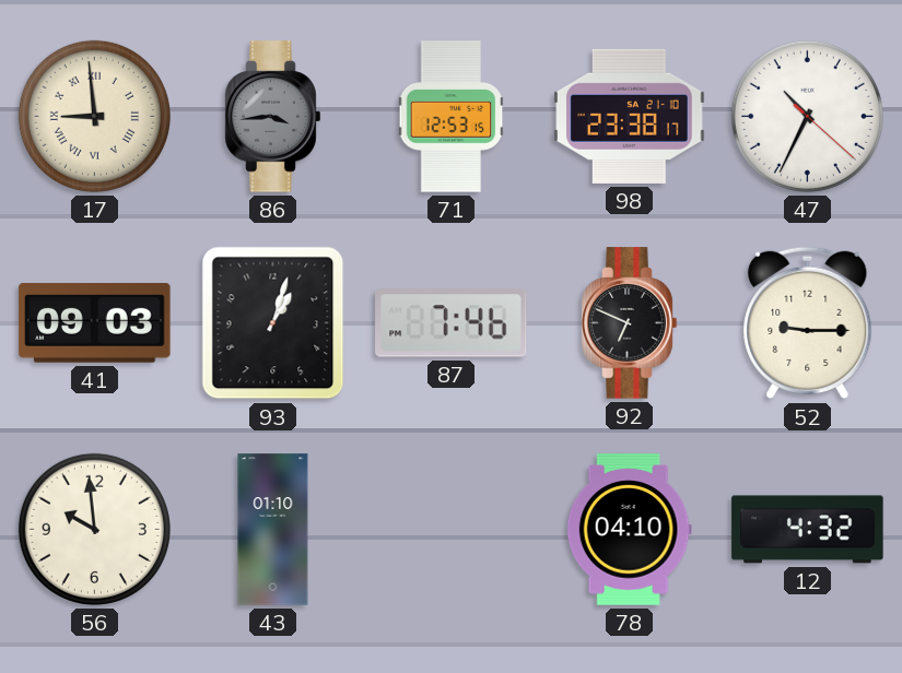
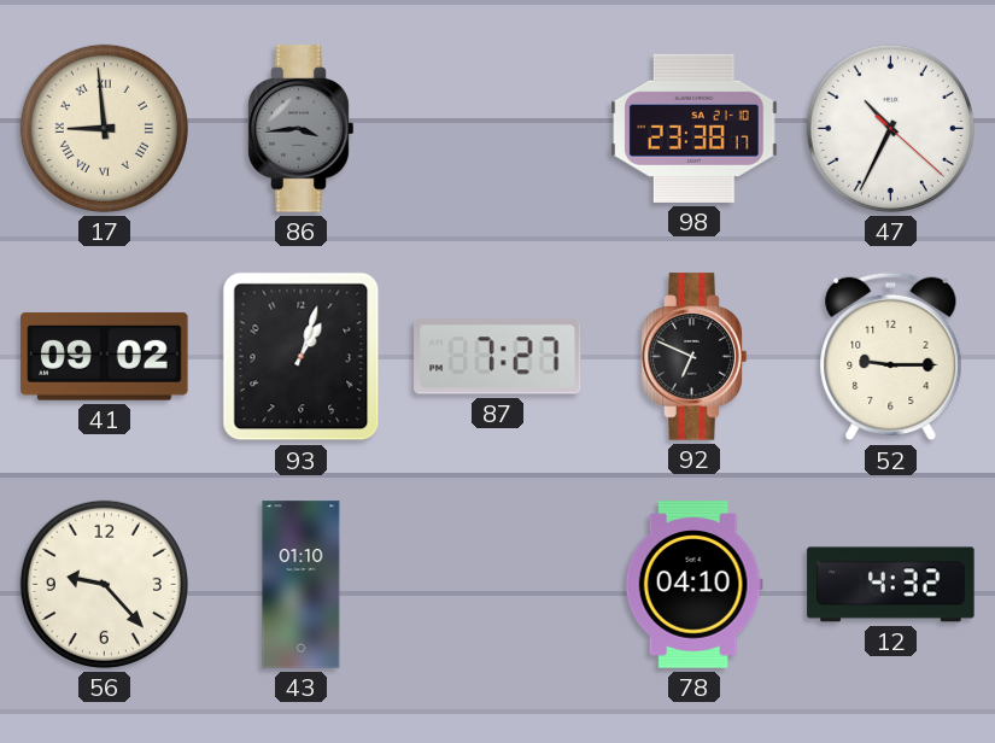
71: 12:53 -> none (452, 117)
41: 09:03 -> 09:02 (105, 356)
87: 7:46 -> 7:27 (498, 357)
56: 9:59 -> 9:23 (104, 584)
